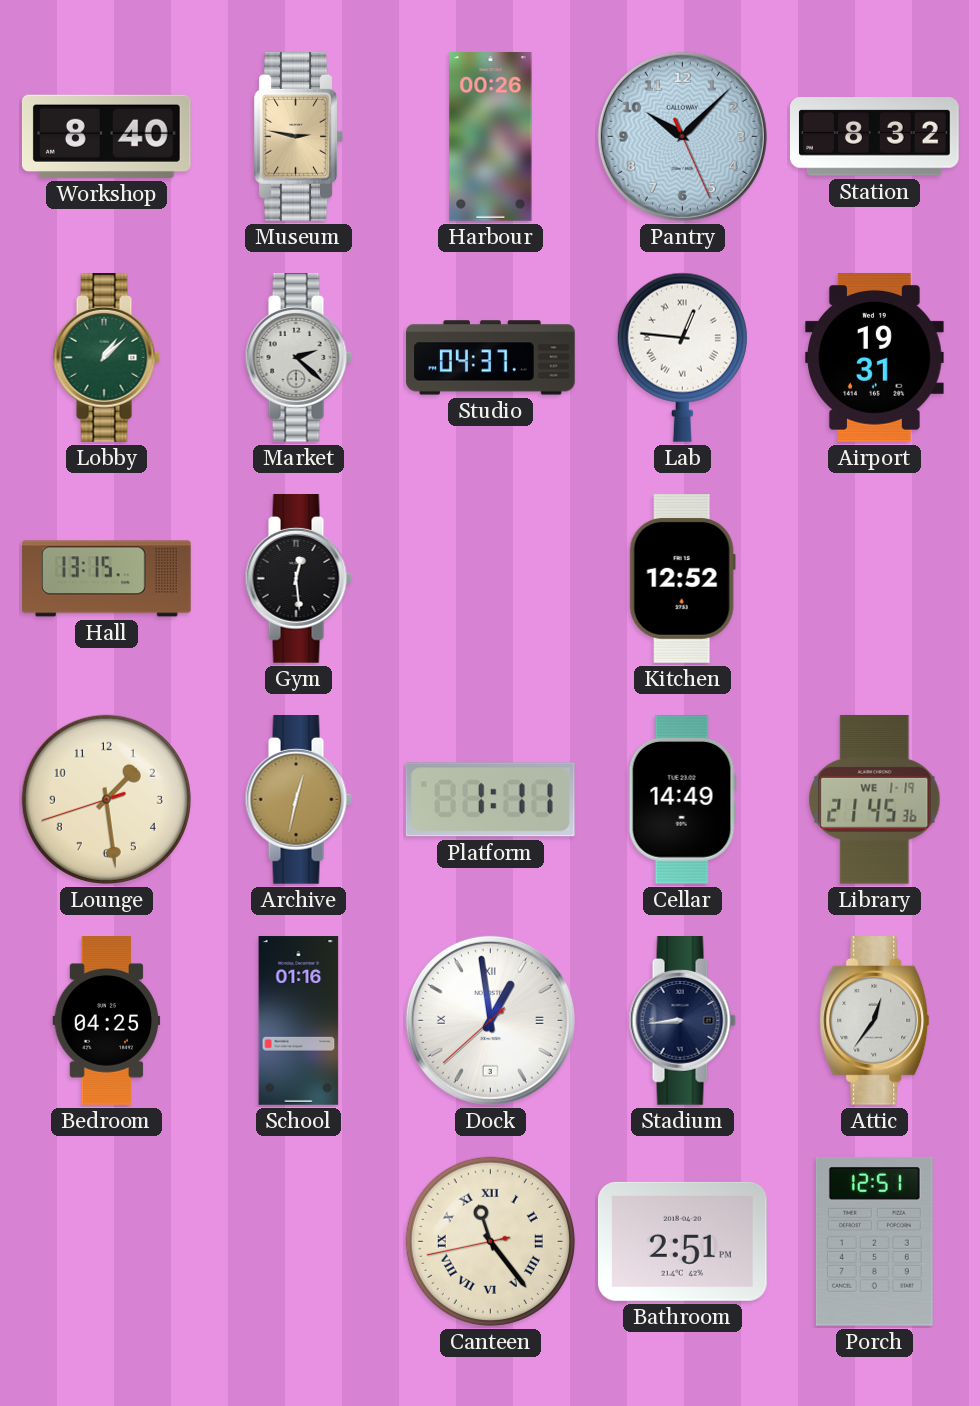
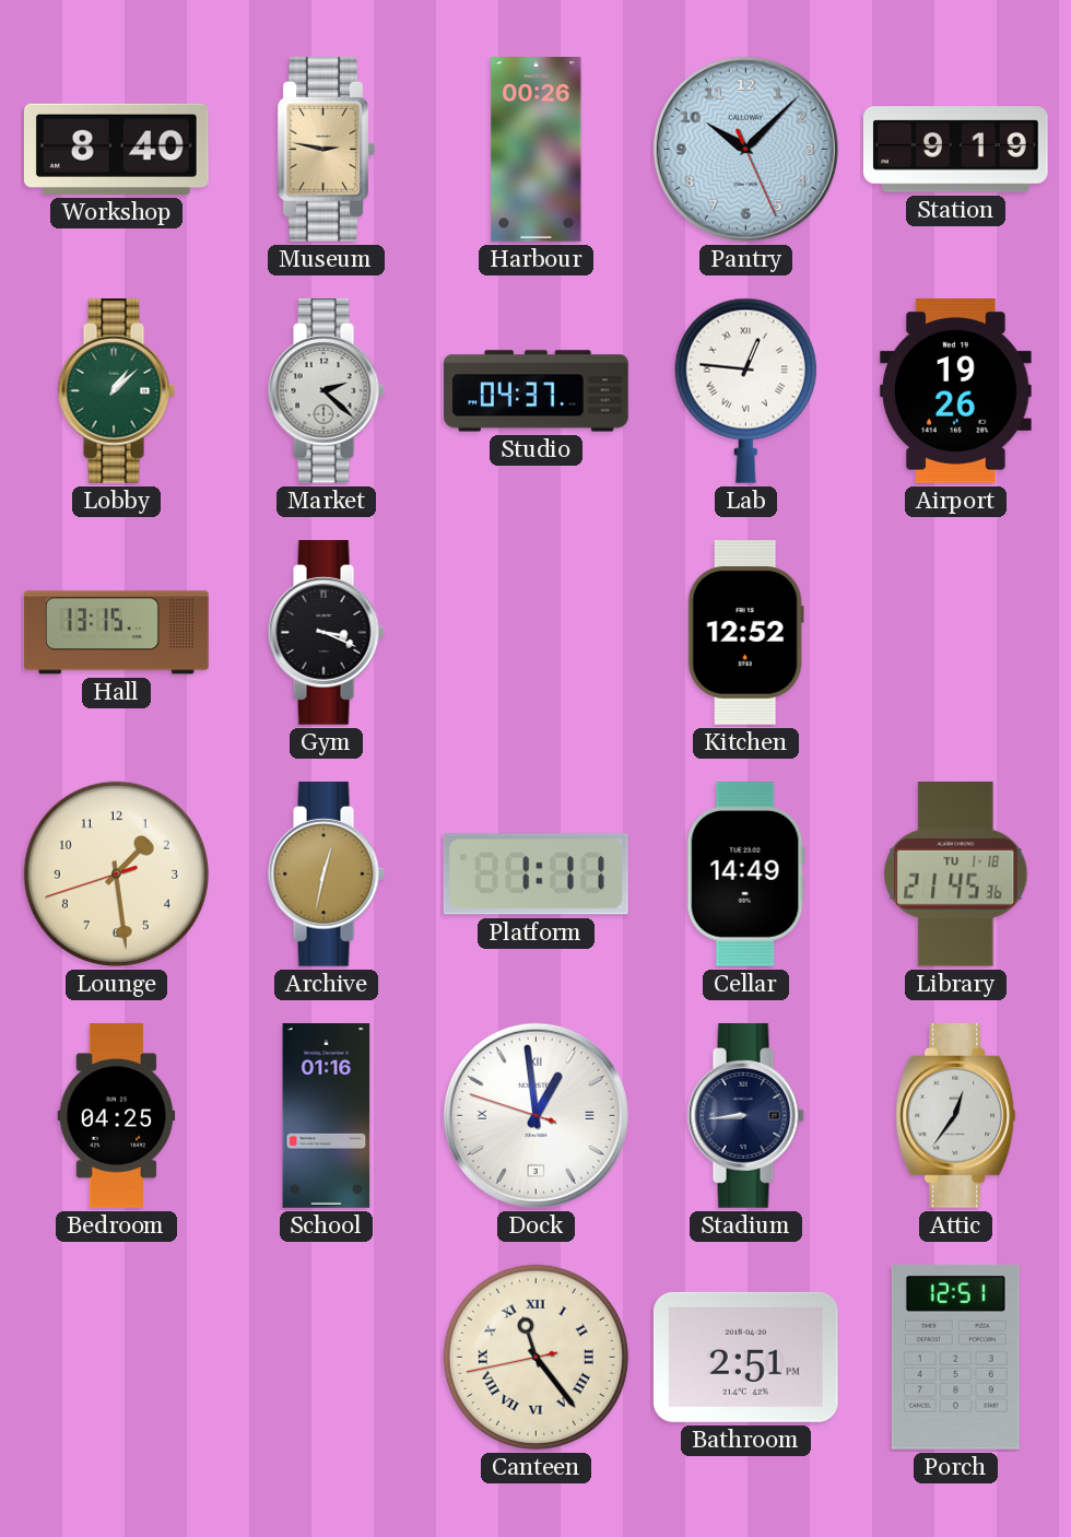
Station: 8:32 -> 9:19 (956, 150)
Airport: 19:31 -> 19:26 (956, 391)
Gym: 12:29 -> 3:19 (326, 633)
Library date: WE 1-19 -> TU 1-18 (956, 873)
Dock: 12:58:38 -> 12:58:48 (535, 1115)
